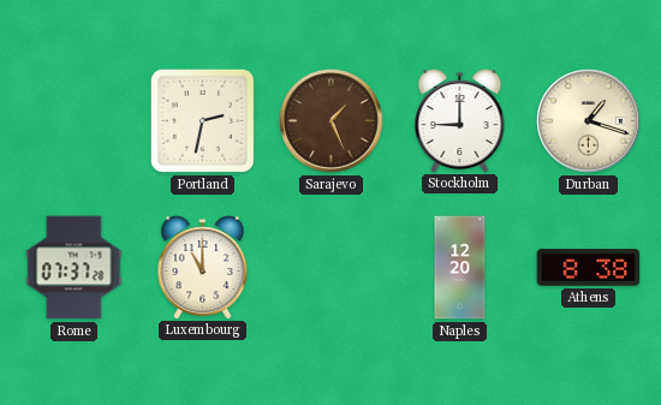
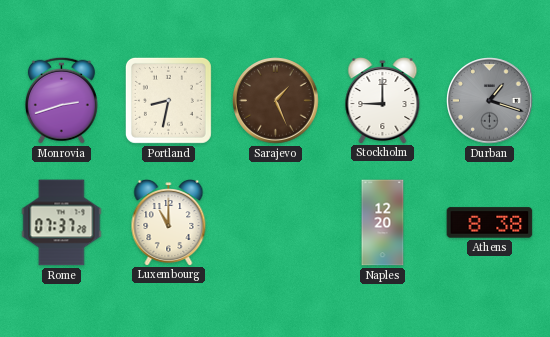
Monrovia: none -> 2:42 (61, 100)
Portland: 2:32 -> 8:32 (168, 100)
Durban dial: cream -> grey (490, 101)
